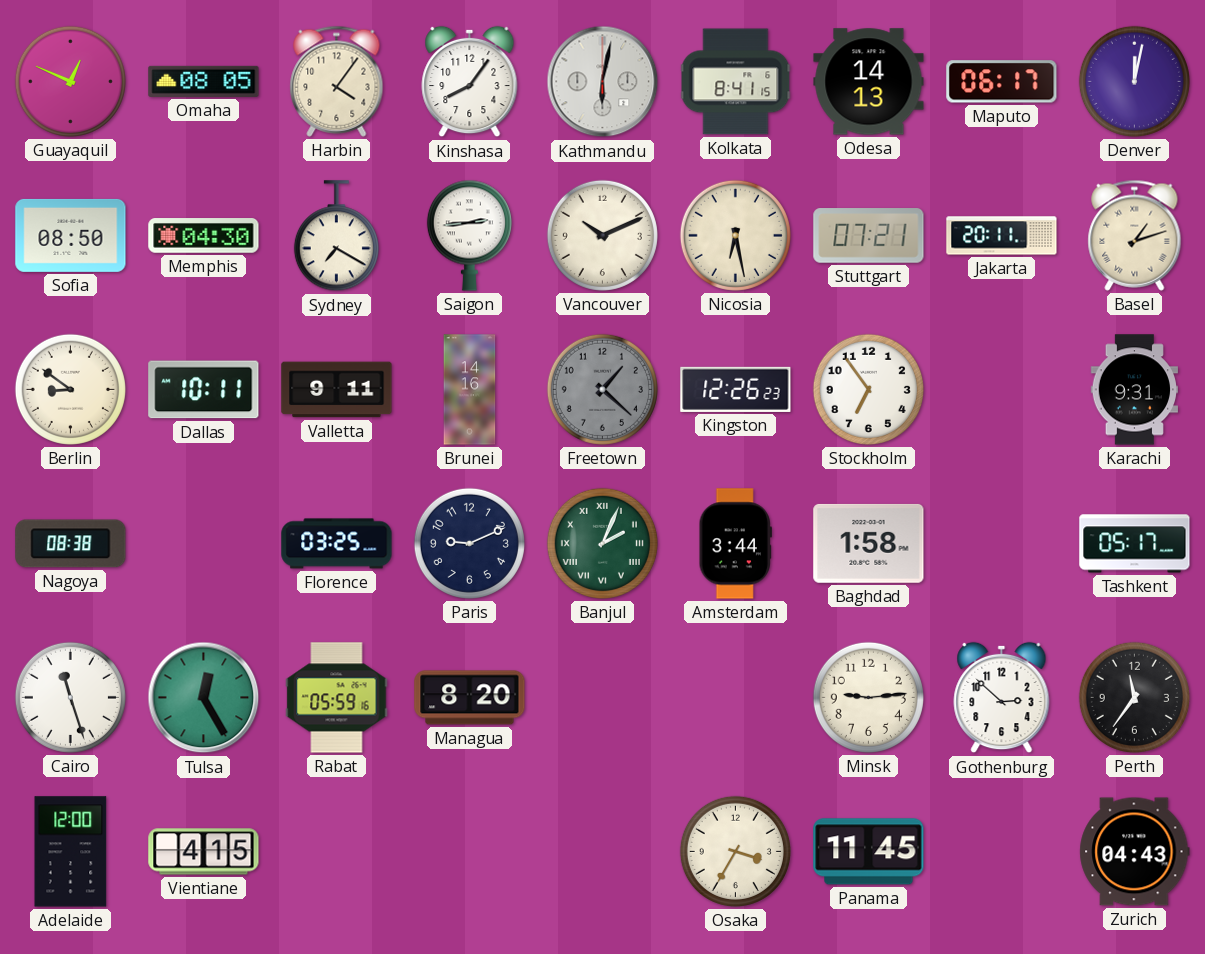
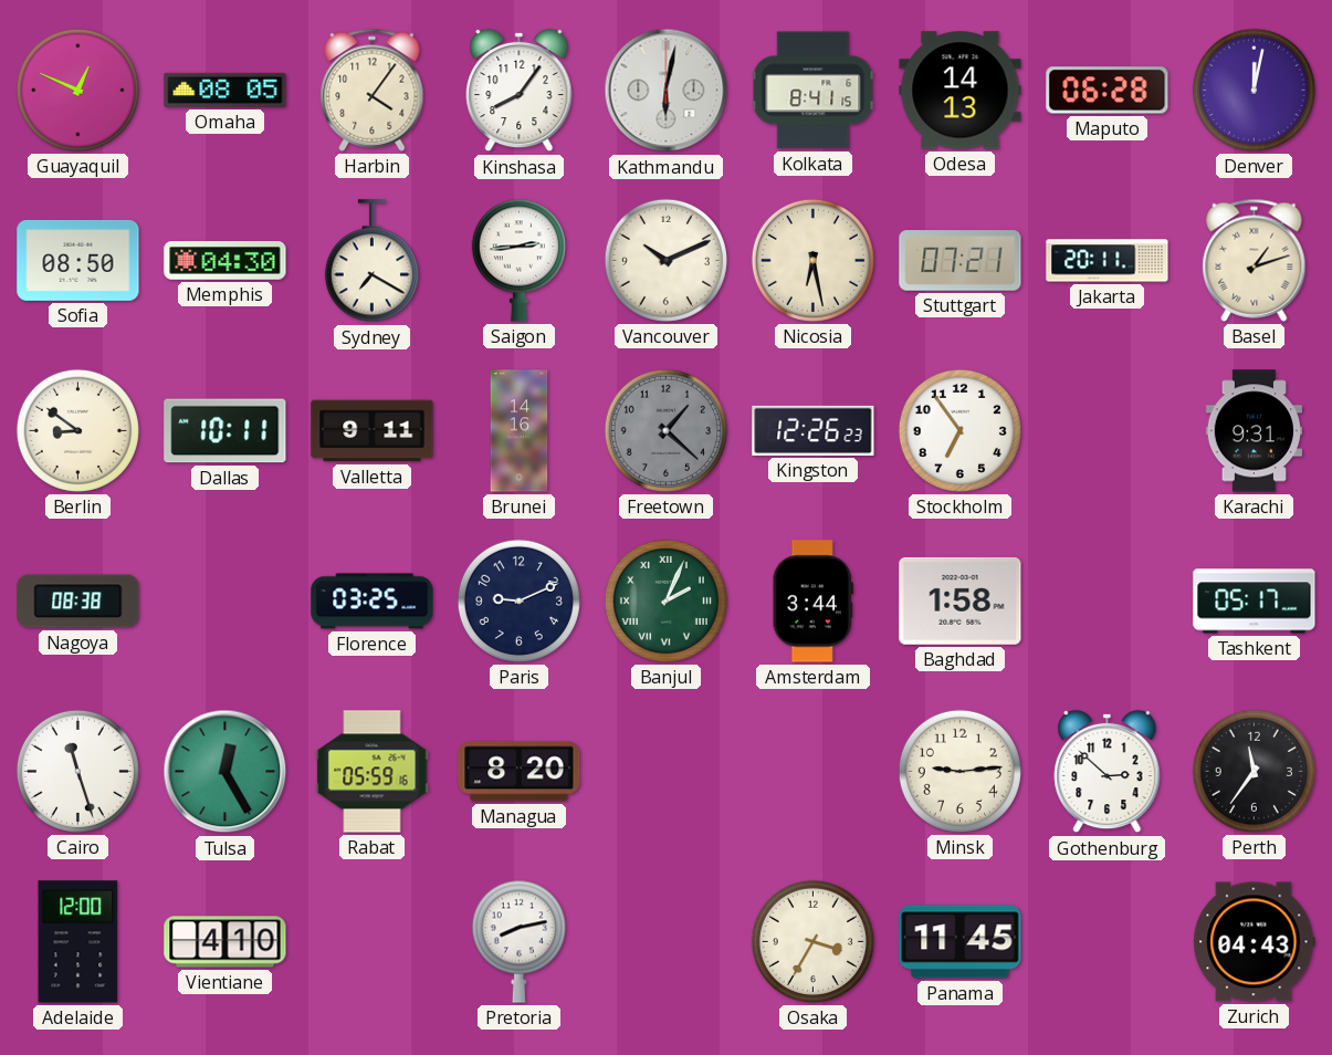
Maputo: 06:17 -> 06:28 (1108, 91)
Vientiane: 4:15 -> 4:10 (226, 942)
Pretoria: none -> 8:13 (518, 941)
